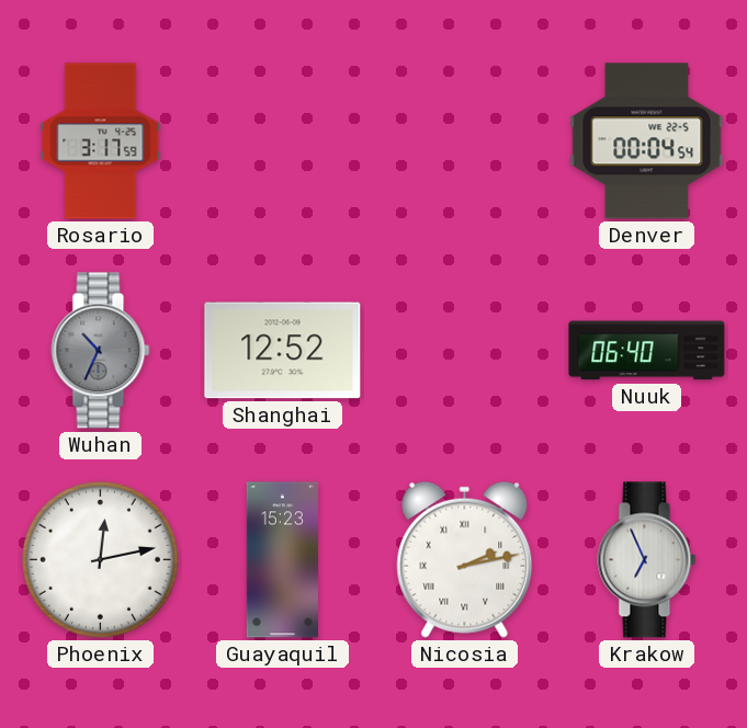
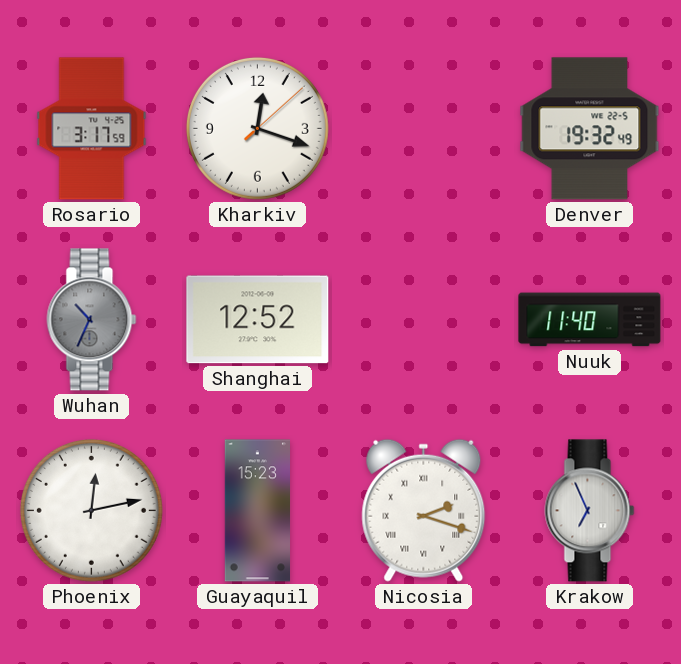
Kharkiv: none -> 12:18 (257, 128)
Denver: 00:04 -> 19:32 (590, 129)
Nuuk: 06:40 -> 11:40 (590, 320)
Nicosia: 2:13 -> 2:18 (424, 510)
